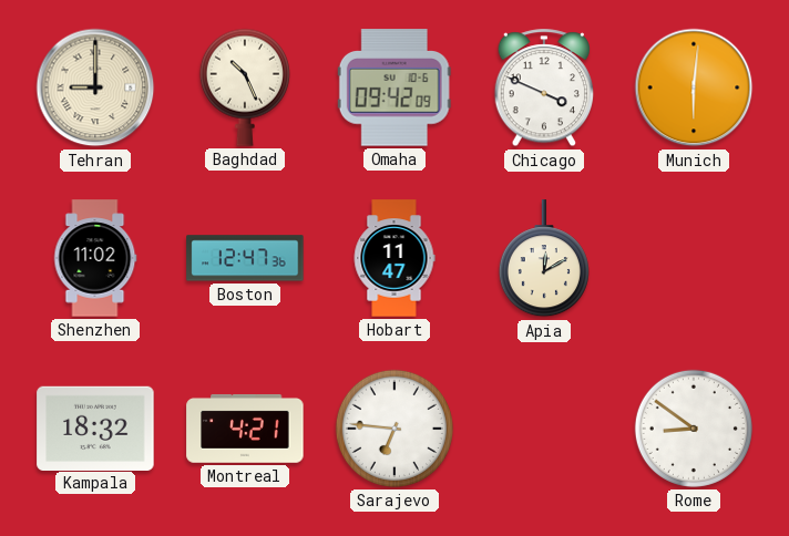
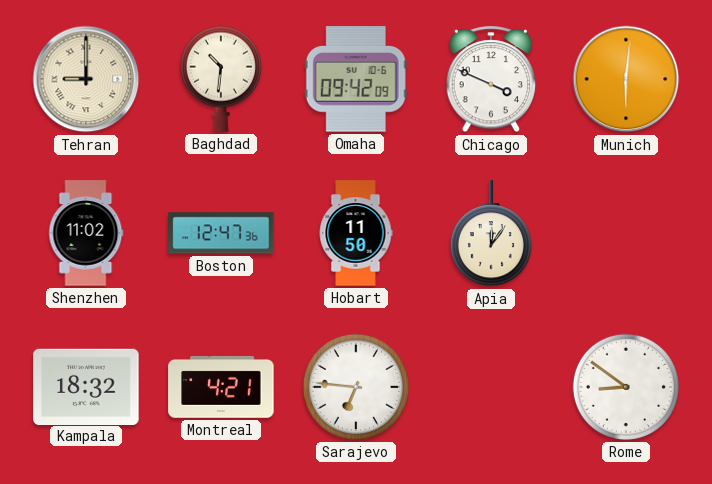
Baghdad: 10:26 -> 10:31 (221, 79)
Hobart: 11:47 -> 11:50 (356, 233)
Apia: 12:10 -> 12:06 (491, 234)
